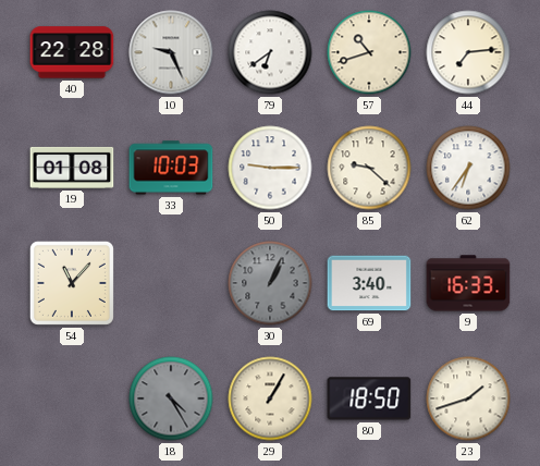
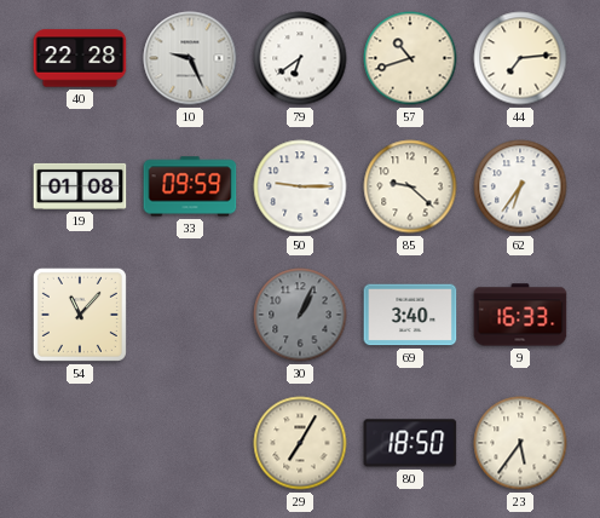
33: 10:03 -> 09:59 (190, 186)
18: 4:25 -> none (171, 398)
29: 1:05 -> 7:05 (300, 443)
23: 1:42 -> 5:36 (520, 443)
